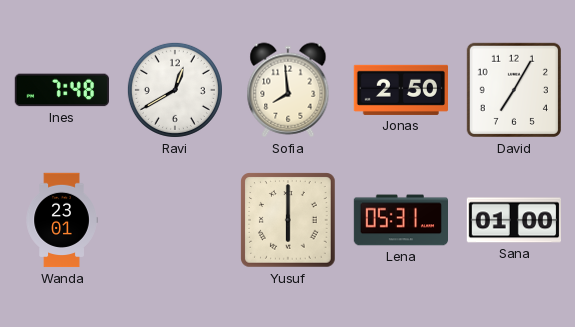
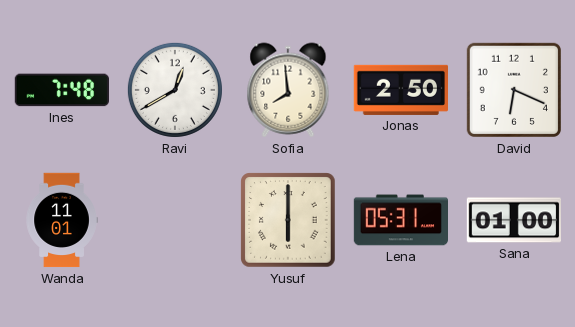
David: 7:05 -> 6:19 (514, 90)
Wanda: 23:01 -> 11:01 (62, 220)
